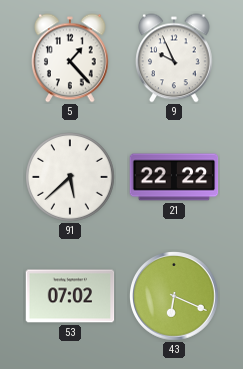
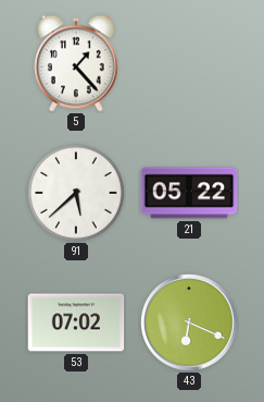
9: 9:56 -> none (175, 58)
21: 22:22 -> 05:22 (189, 193)
